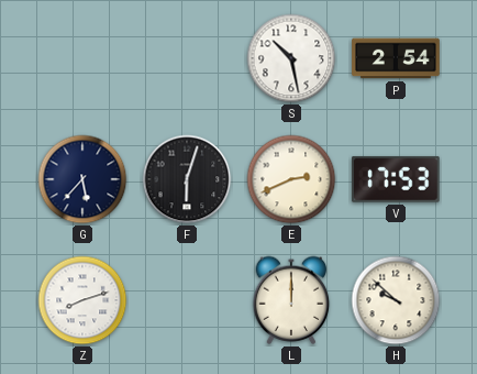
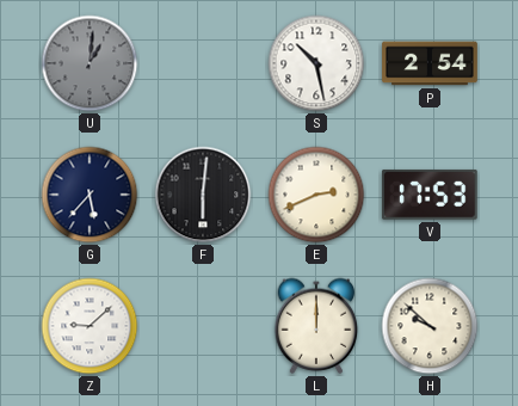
U: none -> 1:01 (90, 63)
F: 6:03 -> 6:01 (203, 195)
Z: 8:12 -> 9:08 (90, 326)
